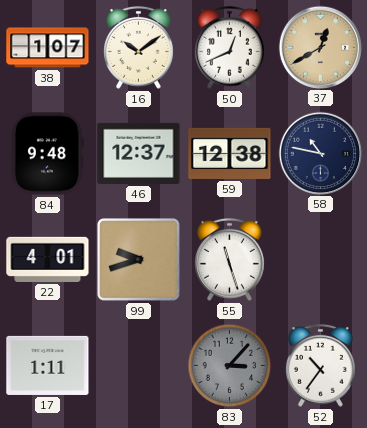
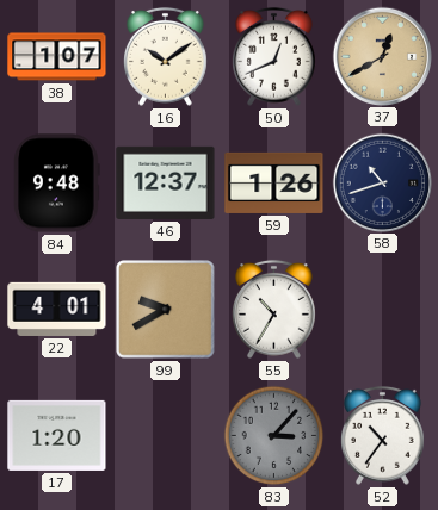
59: 12:38 -> 1:26 (274, 182)
58: 10:47 -> 10:42 (382, 182)
99: 9:42 -> 9:40 (166, 310)
55: 11:27 -> 10:35 (274, 309)
17: 1:11 -> 1:20 (57, 435)
